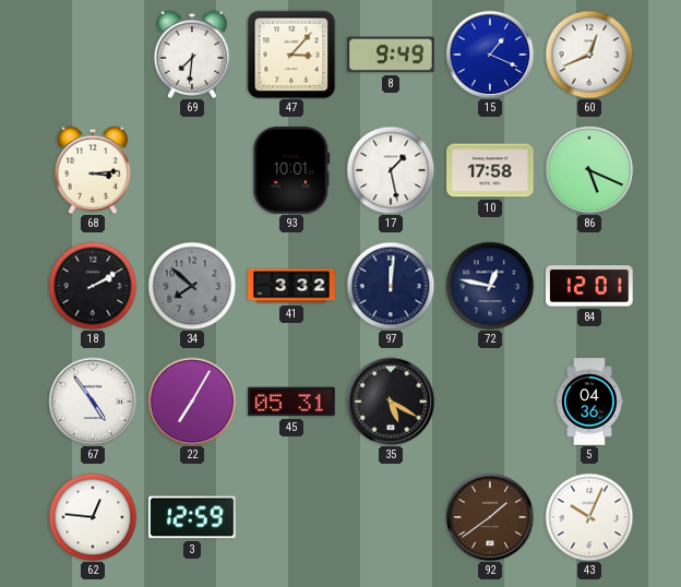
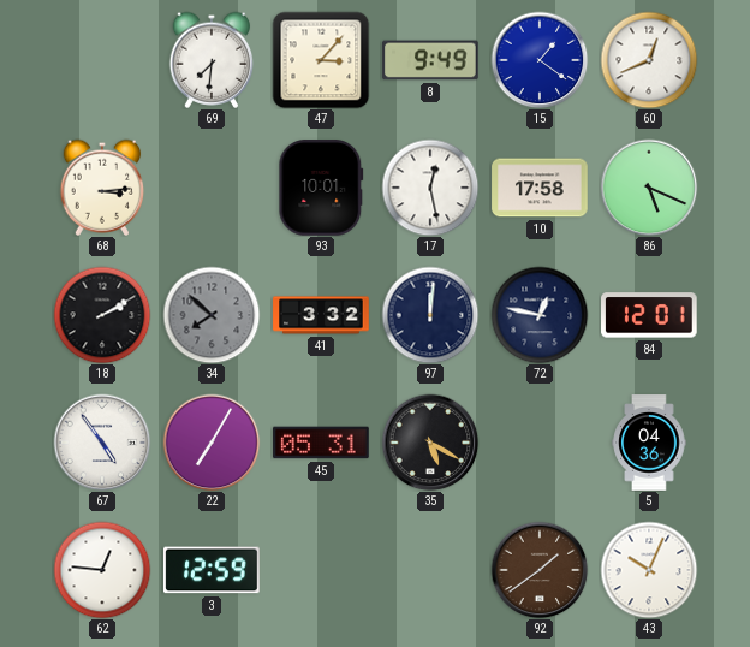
15: 1:19 -> 1:21 (540, 60)
17: 1:28 -> 12:28 (430, 188)
